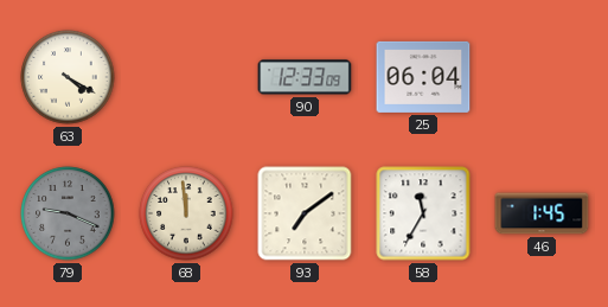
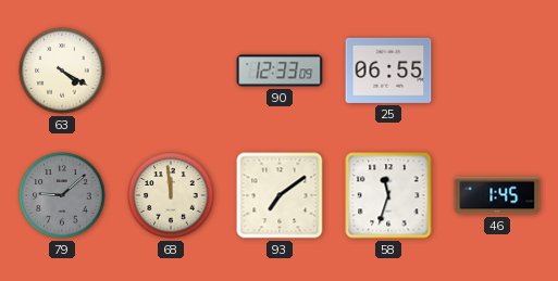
25: 06:04 -> 06:55 (388, 71)
79: 9:19 -> 9:08 (62, 195)
58: 11:35 -> 11:33 (388, 195)
